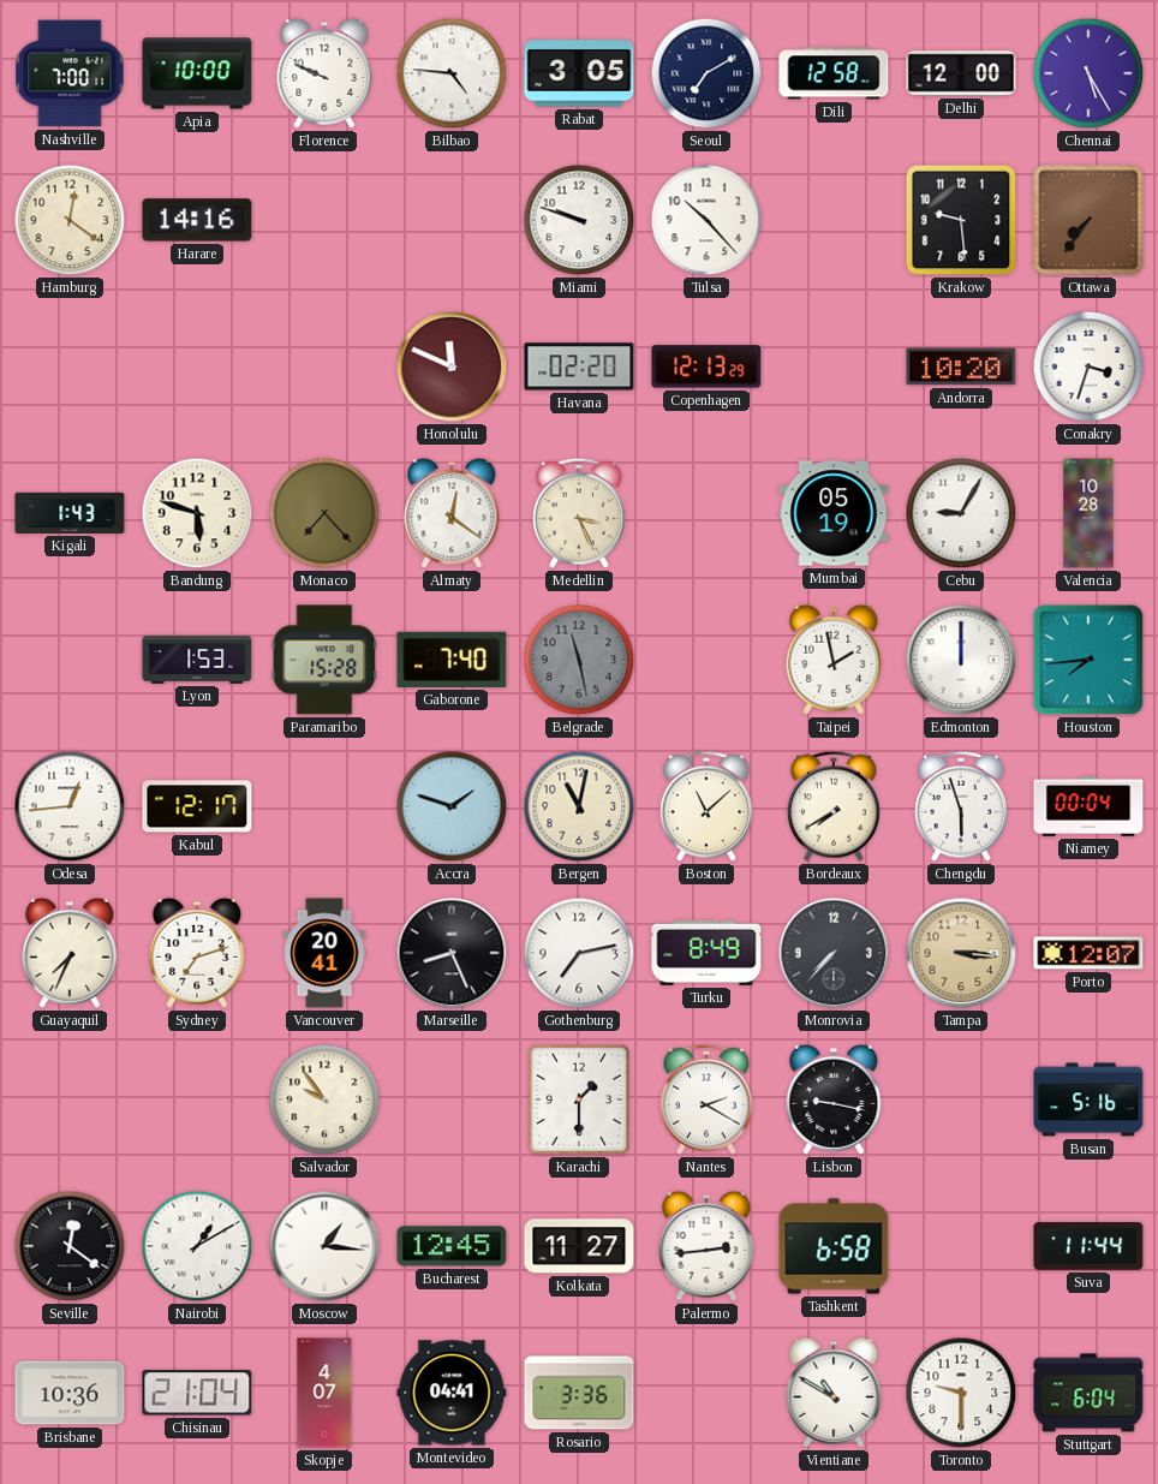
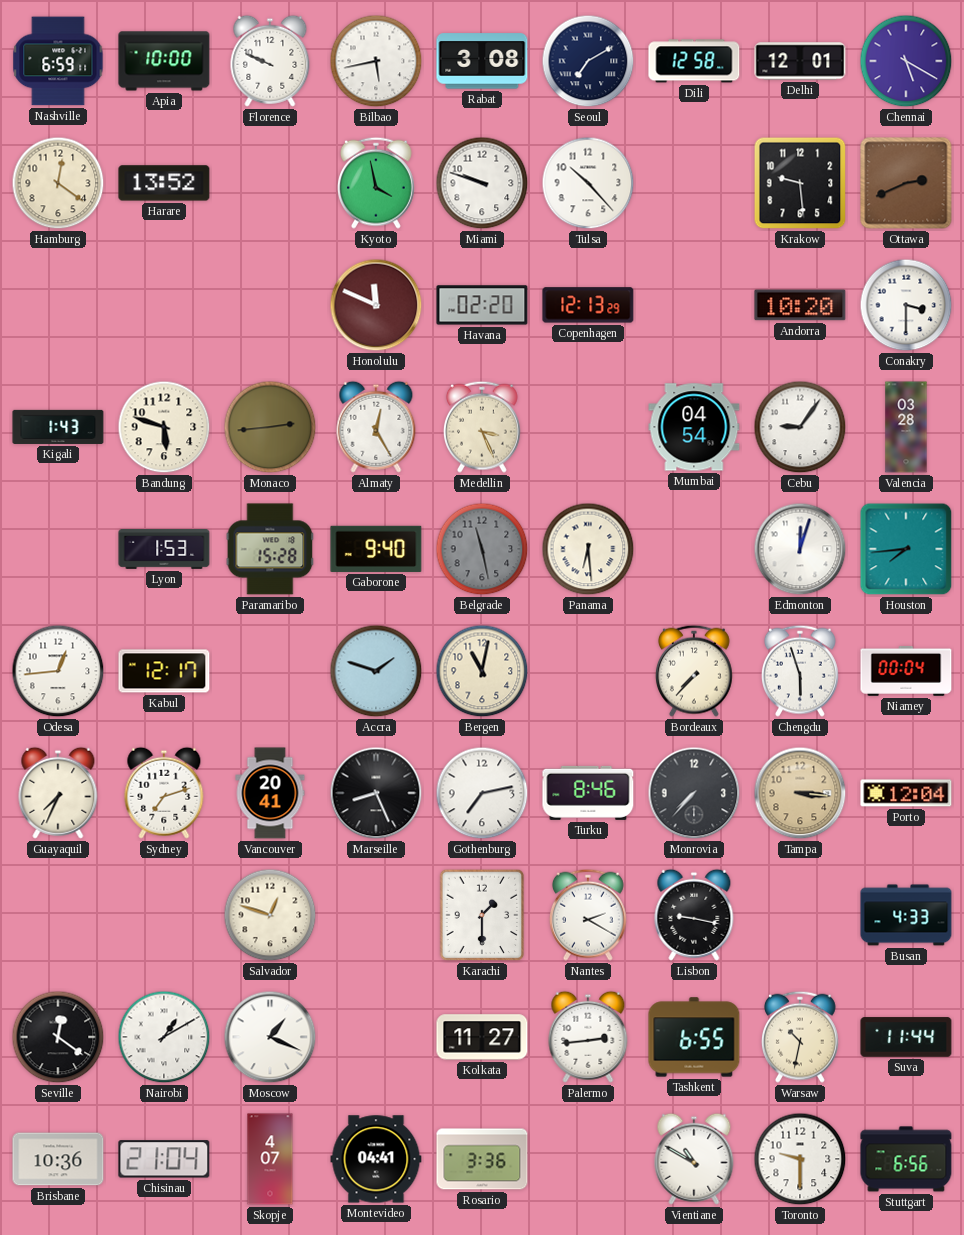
Nashville: 7:00 -> 6:59 (58, 61)
Bilbao: 4:46 -> 5:43 (376, 61)
Rabat: 3:05 -> 3:08 (482, 61)
Delhi: 12:00 -> 12:01 (800, 61)
Chennai: 5:25 -> 5:20 (906, 61)
Harare: 14:16 -> 13:52 (164, 183)
Kyoto: none -> 3:58 (376, 183)
Ottawa: 7:36 -> 2:41 (906, 183)
Conakry: 3:33 -> 3:30 (906, 305)
Monaco: 7:23 -> 2:44 (270, 427)
Almaty: 12:21 -> 12:25 (376, 427)
Mumbai: 05:19 -> 04:54 (694, 427)
Cebu: 9:05 -> 9:06 (800, 427)
Valencia: 10:28 -> 03:28 (906, 427)
Gaborone: 7:40 -> 9:40 (376, 549)
Panama: none -> 6:29 (588, 549)
Taipei: 1:58 -> none (834, 660)
Edmonton: 12:00 -> 12:03 (800, 549)
Boston: 11:08 -> none (706, 806)
Bordeaux: 7:40 -> 7:37 (694, 671)
Turku: 8:49 -> 8:46 (588, 793)
Porto: 12:07 -> 12:04 (906, 793)
Salvador: 9:54 -> 12:48 (270, 915)
Busan: 5:16 -> 4:33 (906, 915)
Moscow: 1:16 -> 1:19 (270, 1037)
Bucharest: 12:45 -> none (452, 1246)
Tashkent: 6:58 -> 6:55 (694, 1037)
Warsaw: none -> 10:32 (800, 1037)
Stuttgart: 6:04 -> 6:56 (906, 1159)
